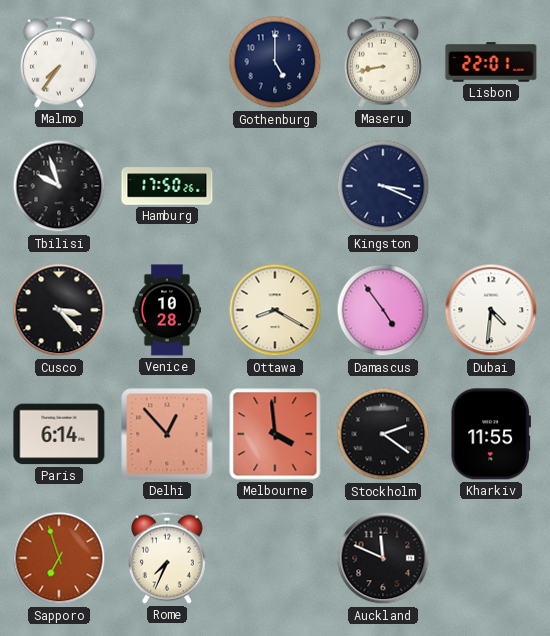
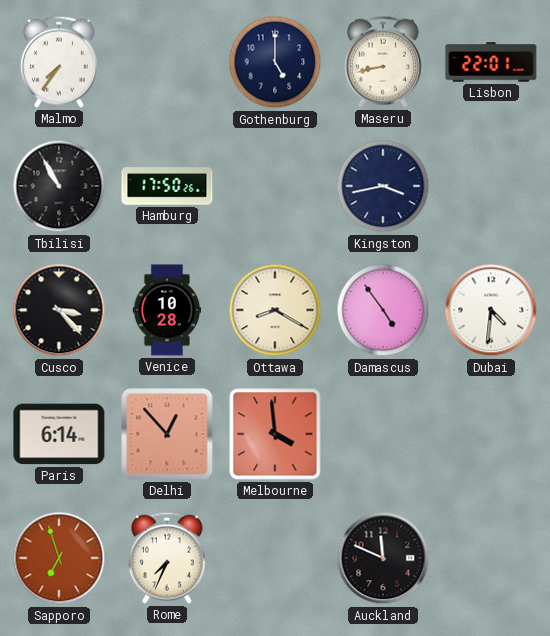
Tbilisi: 9:57 -> 10:55 (59, 186)
Kingston: 3:19 -> 3:43 (383, 186)
Stockholm: 2:21 -> none (383, 434)
Kharkiv: 11:55 -> none (491, 434)
